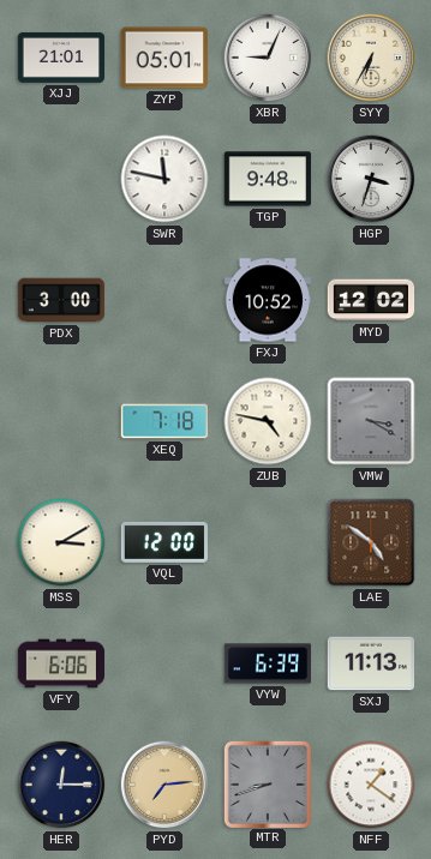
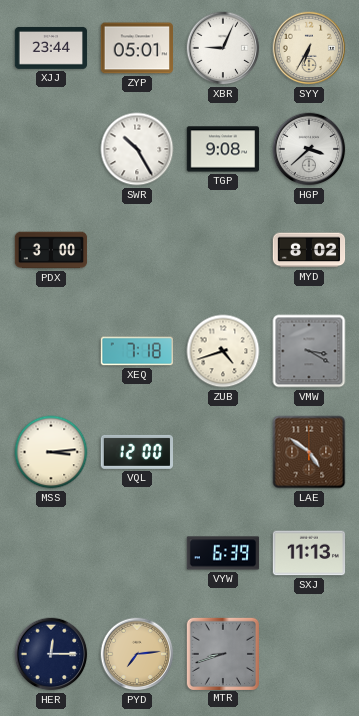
XJJ: 21:01 -> 23:44 (51, 48)
SWR: 11:47 -> 10:25 (137, 149)
TGP: 9:48 -> 9:08 (223, 149)
HGP: 3:33 -> 3:38 (309, 149)
FXJ: 10:52 -> none (268, 300)
MYD: 12:02 -> 8:02 (309, 250)
ZUB: 4:47 -> 4:42 (223, 351)
MSS: 3:10 -> 3:14 (51, 452)
VFY: 6:06 -> none (61, 663)
NFF: 1:21 -> none (371, 785)
